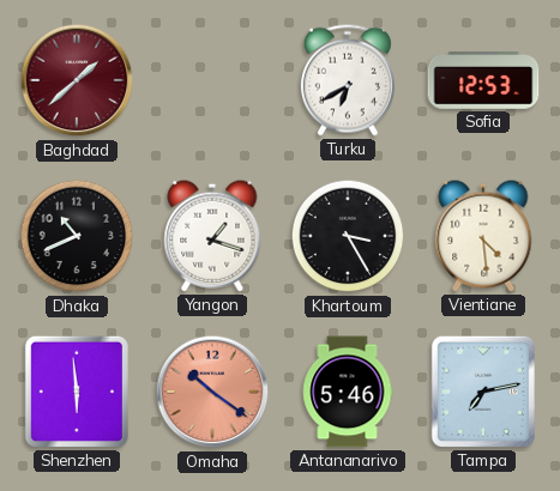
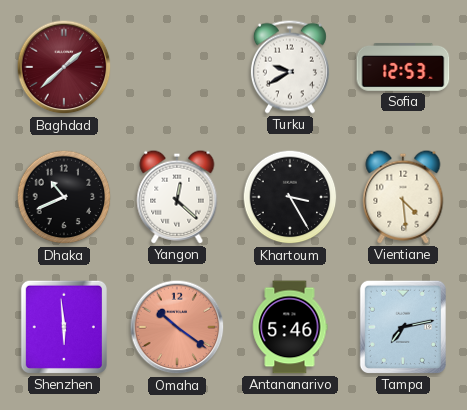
Turku: 6:40 -> 9:40 (290, 67)
Yangon: 1:18 -> 12:22 (177, 197)
